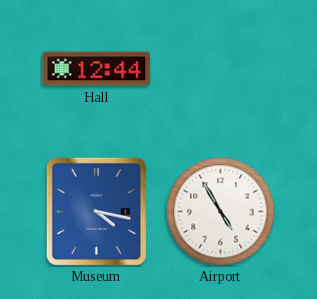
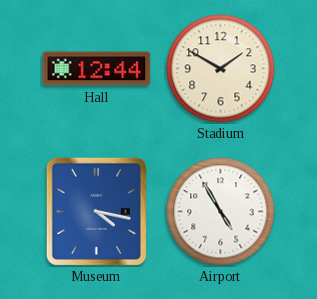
Stadium: none -> 1:50 (221, 69)
